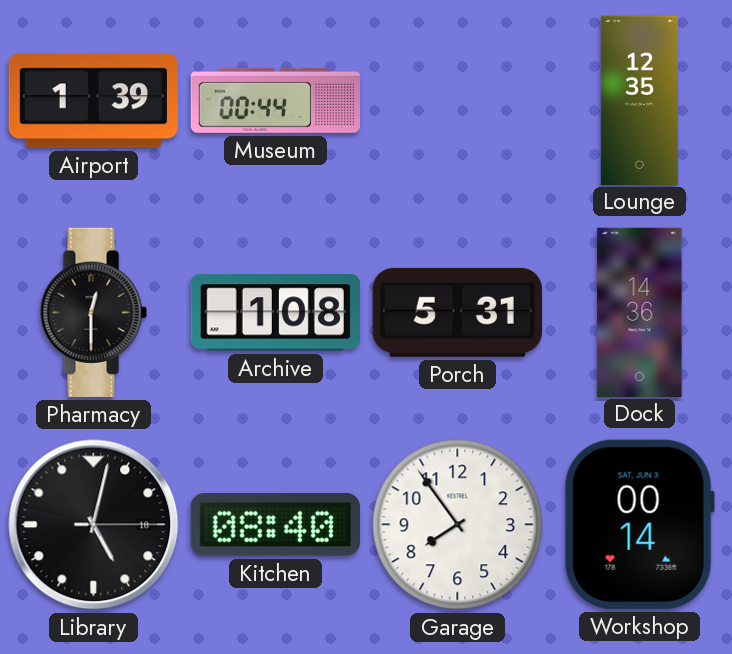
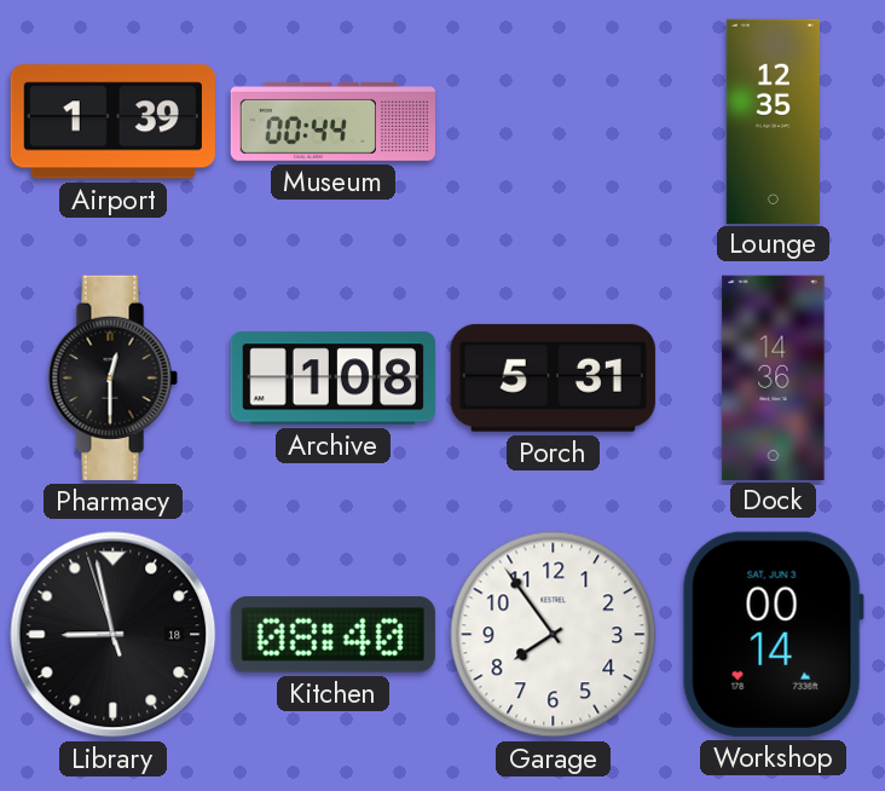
Library: 5:02 -> 8:57 (114, 635)
